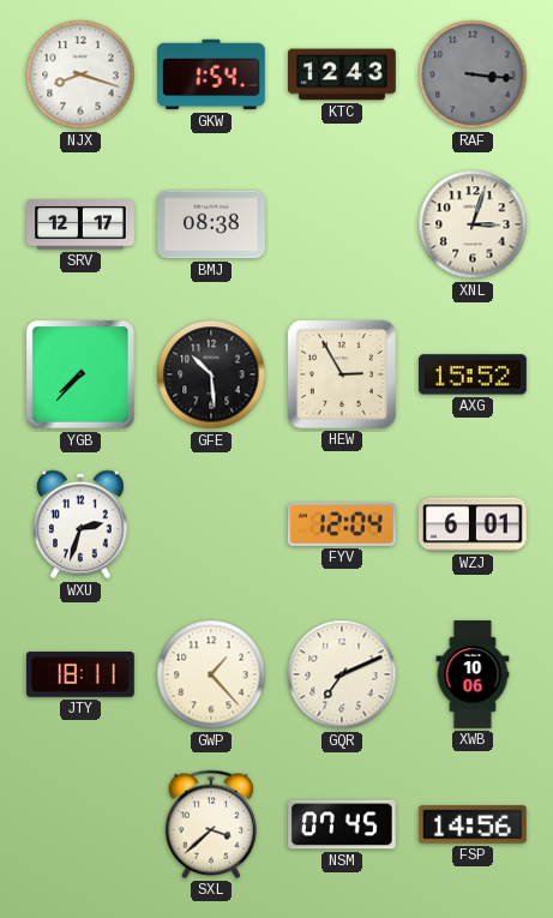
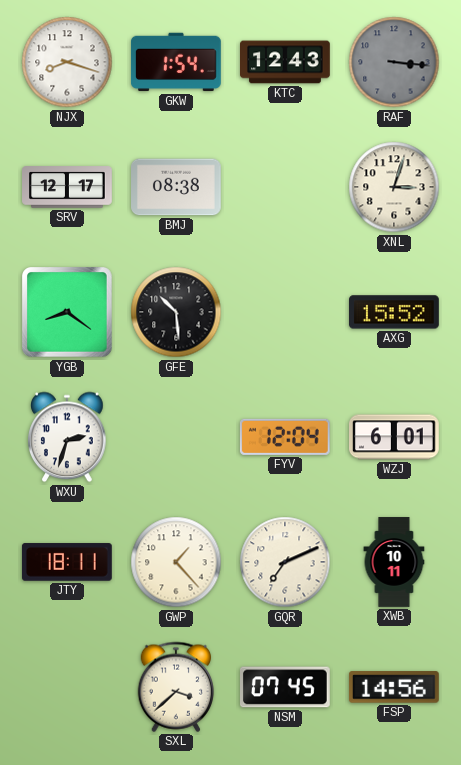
YGB: 7:37 -> 8:21 (68, 313)
HEW: 2:55 -> none (342, 374)
XWB: 10:06 -> 10:11 (394, 562)
